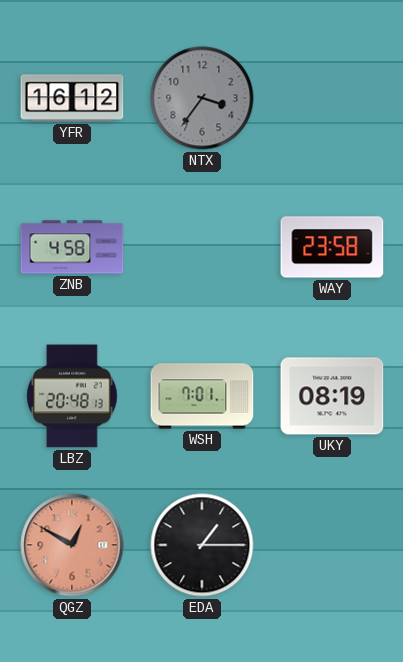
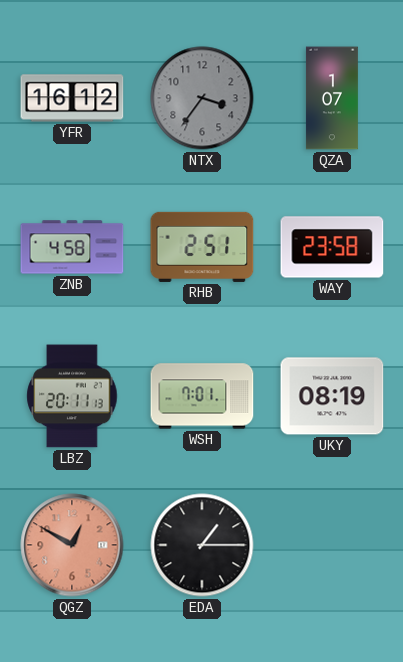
QZA: none -> 1:07 (332, 98)
RHB: none -> 2:51 (202, 247)
LBZ: 20:48 -> 20:11 (72, 396)
